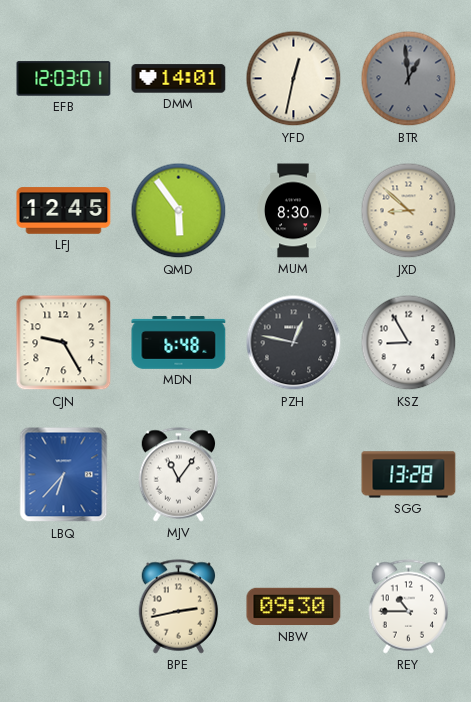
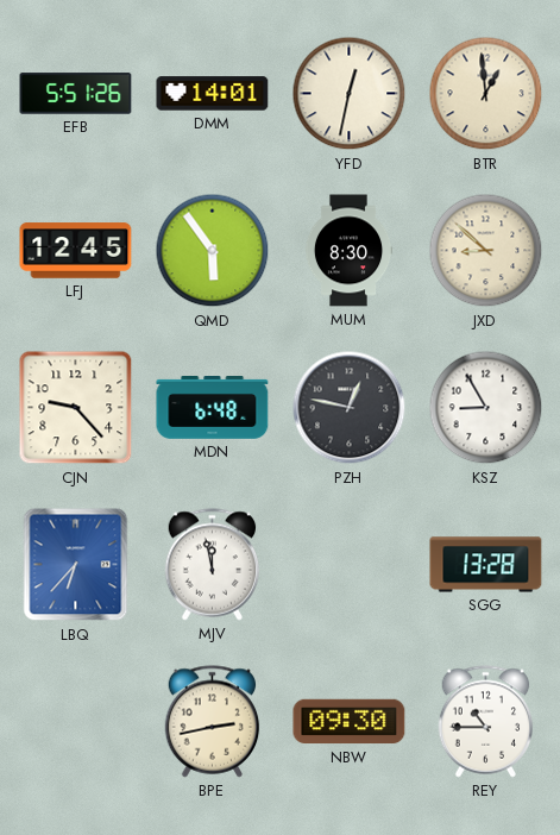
EFB: 12:03 -> 5:51 (76, 94)
BTR dial: grey -> cream (486, 94)
CJN: 9:25 -> 9:23 (76, 408)
MJV: 11:06 -> 11:58 (213, 565)
